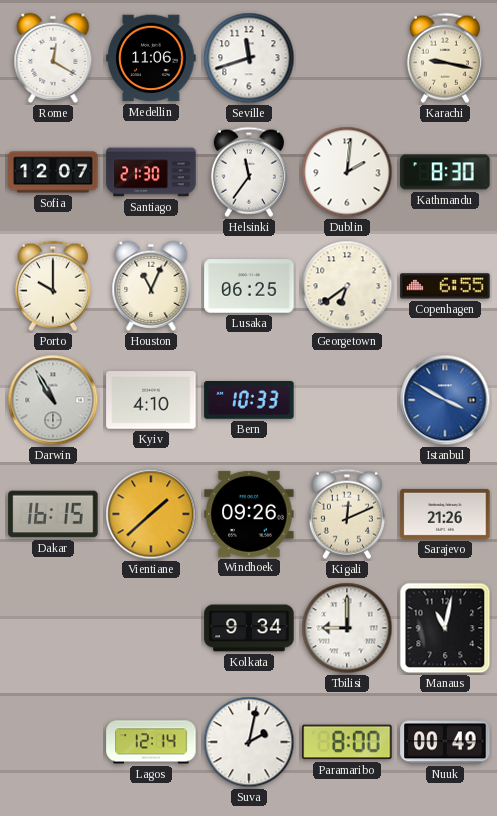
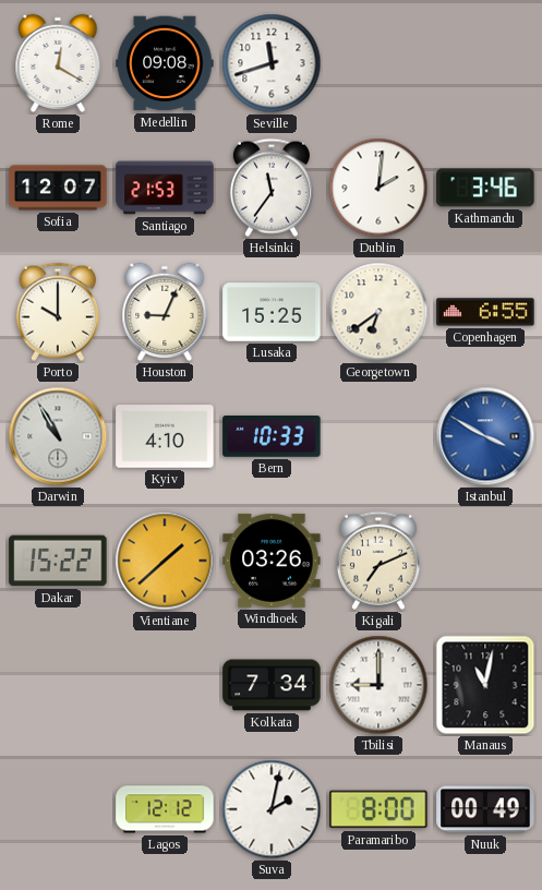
Medellin: 11:06 -> 09:08 (165, 63)
Karachi: 9:17 -> none (445, 58)
Santiago: 21:30 -> 21:53 (165, 188)
Kathmandu: 8:30 -> 3:46 (485, 188)
Houston: 11:04 -> 9:04 (165, 312)
Lusaka: 06:25 -> 15:25 (272, 312)
Dakar: 16:15 -> 15:22 (58, 561)
Windhoek: 09:26 -> 03:26 (272, 561)
Kigali: 12:11 -> 7:11 (378, 561)
Sarajevo: 21:26 -> none (445, 514)
Kolkata: 9:34 -> 7:34 (272, 685)
Lagos: 12:14 -> 12:12 (165, 809)
